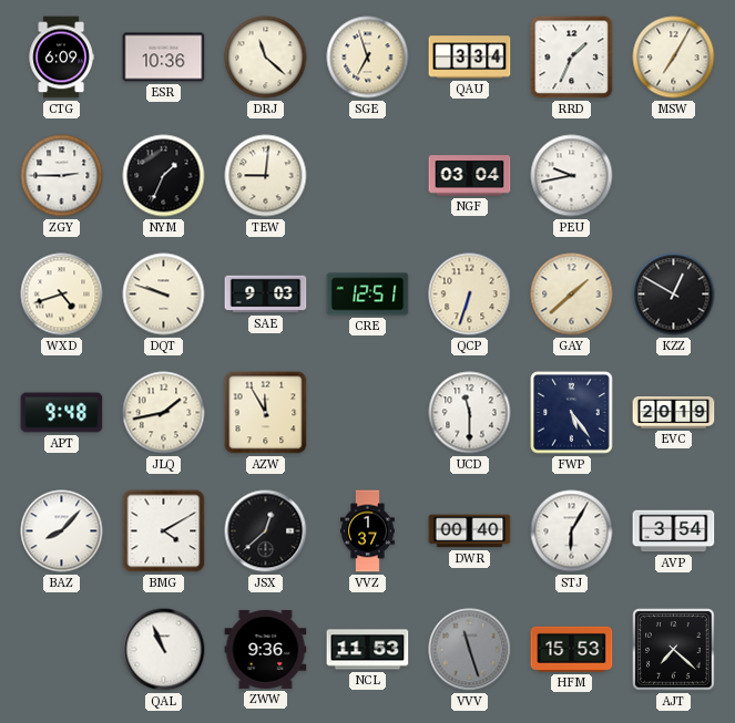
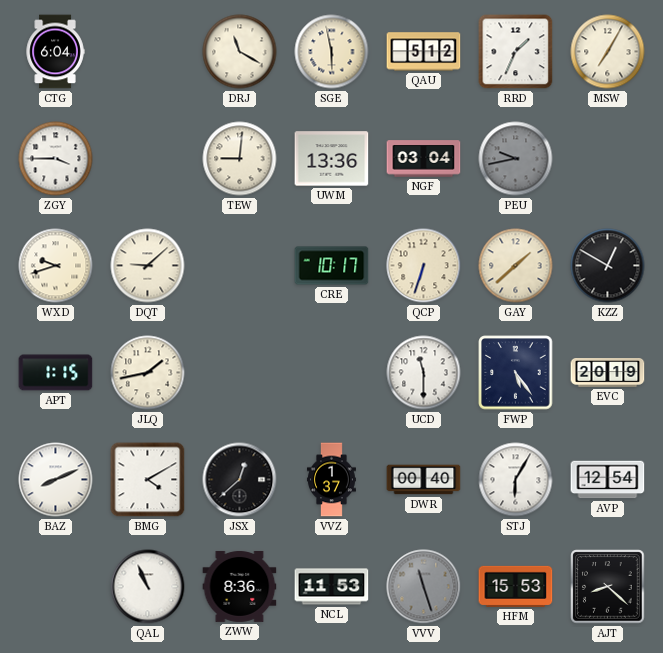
CTG: 6:09 -> 6:04 (55, 52)
ESR: 10:36 -> none (164, 58)
DRJ: 11:22 -> 11:20 (240, 52)
SGE: 6:57 -> 5:58 (332, 52)
QAU: 3:34 -> 5:12 (424, 52)
ZGY: 2:45 -> 3:45 (56, 159)
NYM: 1:34 -> none (164, 176)
UWM: none -> 13:36 (332, 159)
PEU dial: white -> grey (516, 159)
WXD: 4:42 -> 9:42 (56, 266)
DQT: 9:48 -> 9:08 (148, 266)
SAE: 9:03 -> none (266, 295)
CRE: 12:51 -> 10:17 (332, 266)
APT: 9:48 -> 1:15 (56, 373)
AZW: 11:55 -> none (266, 413)
BAZ: 8:07 -> 8:11 (56, 480)
AVP: 3:54 -> 12:54 (608, 480)
ZWW: 9:36 -> 8:36 (240, 586)
AJT: 7:22 -> 8:22 (608, 587)
